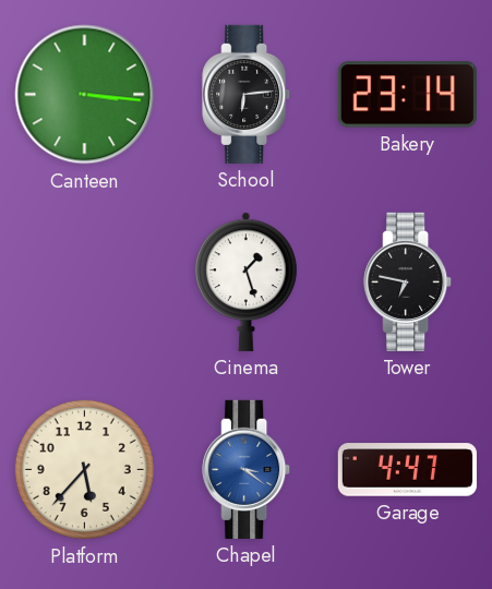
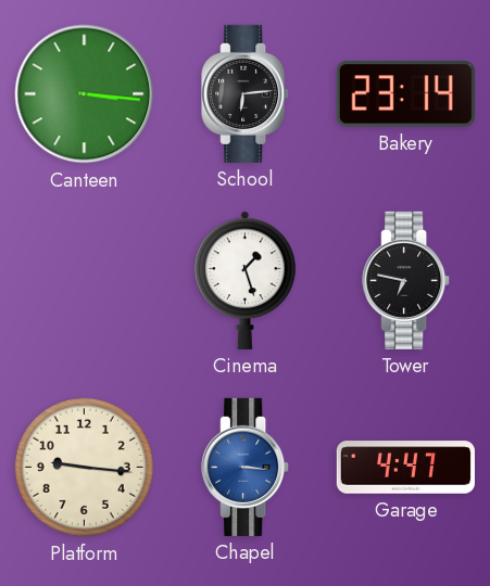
Platform: 5:37 -> 9:16 (84, 467)
Chapel: 3:21 -> 3:16 (246, 467)
